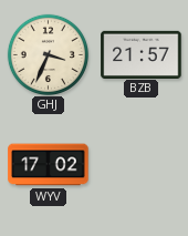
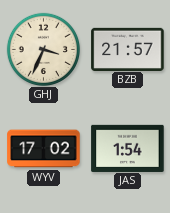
JAS: none -> 1:54 (128, 148)
